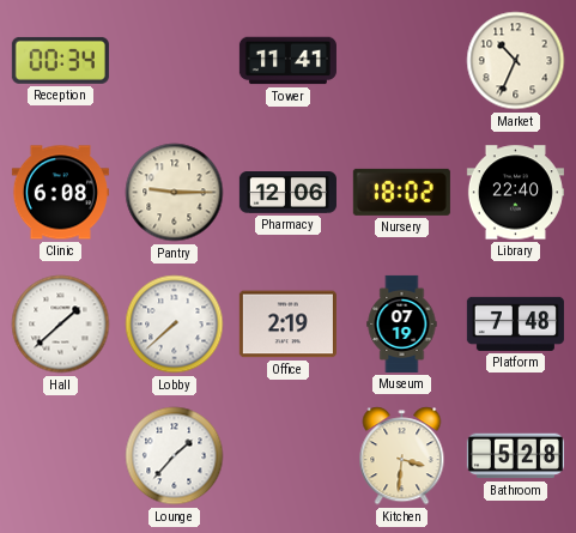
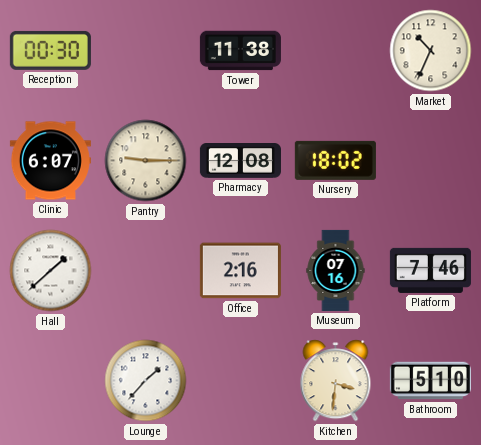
Reception: 00:34 -> 00:30 (50, 50)
Tower: 11:41 -> 11:38 (240, 51)
Clinic: 6:08 -> 6:07 (50, 161)
Pharmacy: 12:06 -> 12:08 (240, 161)
Library: 22:40 -> none (515, 193)
Lobby: 7:38 -> none (175, 325)
Office: 2:19 -> 2:16 (240, 271)
Museum: 07:19 -> 07:16 (336, 270)
Platform: 7:48 -> 7:46 (430, 270)
Bathroom: 5:28 -> 5:10 (430, 381)
